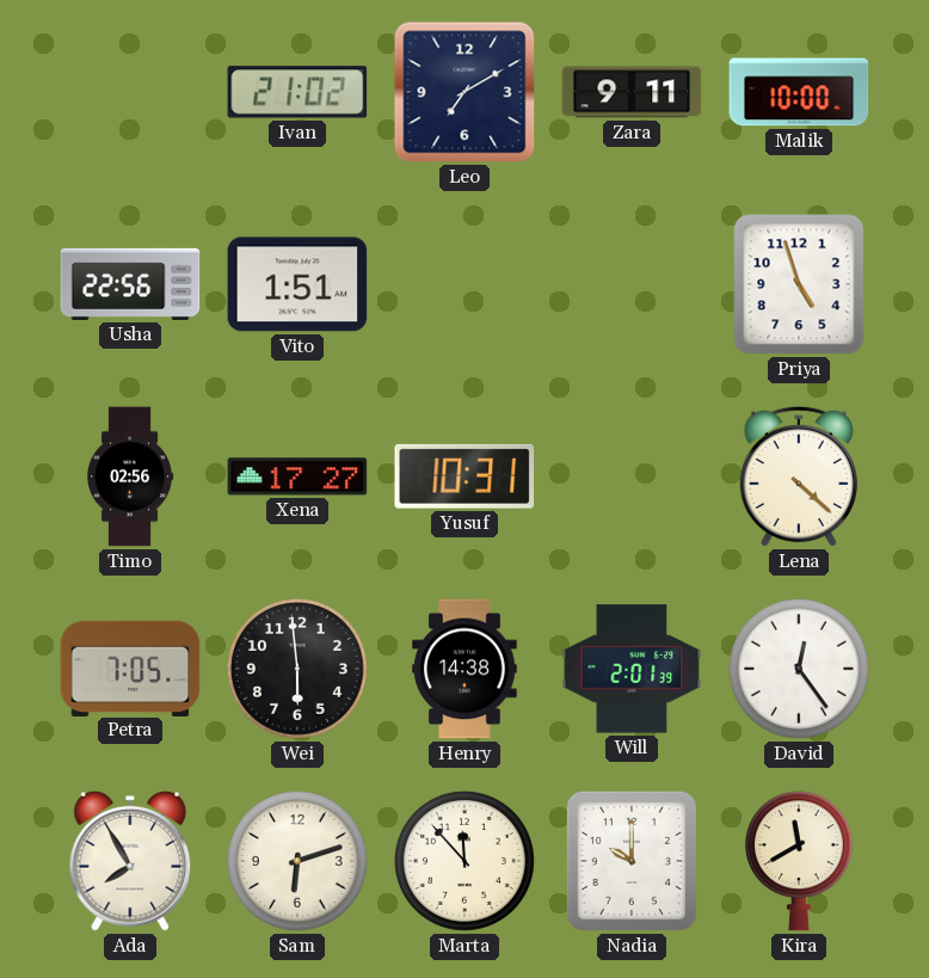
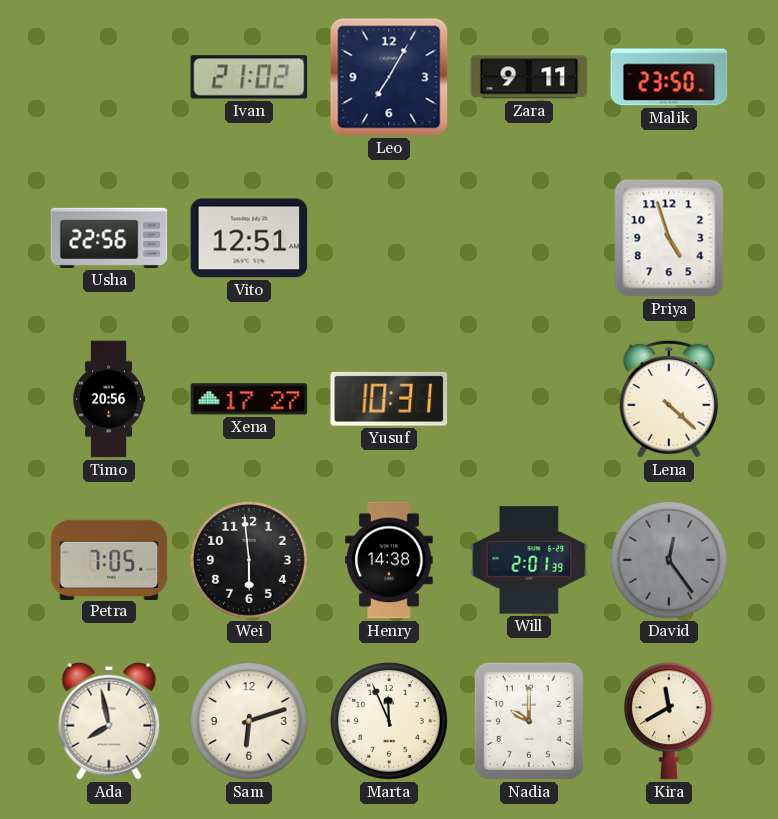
Leo: 7:10 -> 7:05 (389, 77)
Malik: 10:00 -> 23:50 (669, 77)
Vito: 1:51 -> 12:51 (249, 238)
Timo: 02:56 -> 20:56 (110, 399)
David dial: white -> grey (669, 560)
Ada: 7:55 -> 7:58 (109, 721)
Marta: 11:53 -> 11:56 (389, 721)
